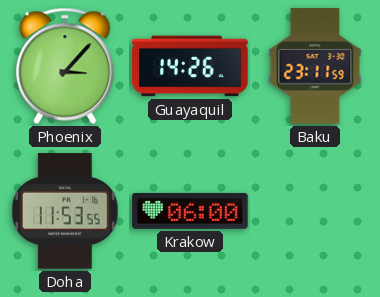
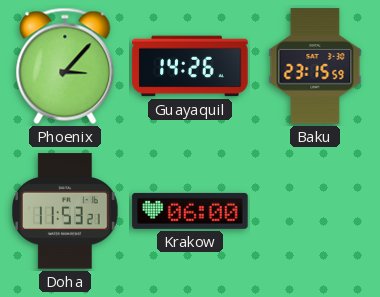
Baku: 23:11 -> 23:15 (315, 66)
Doha: 11:53:55 -> 11:53:21 (65, 211)
